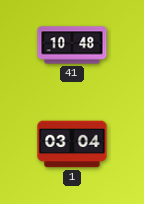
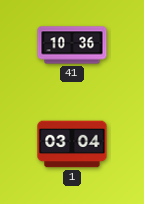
41: 10:48 -> 10:36 (72, 45)
